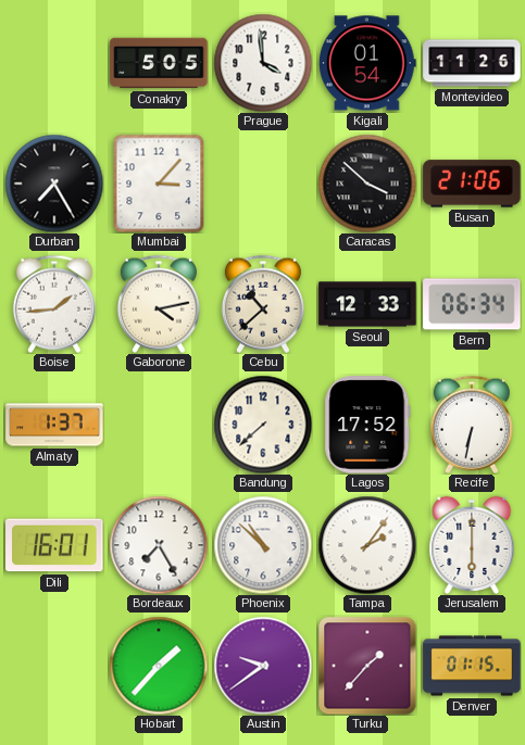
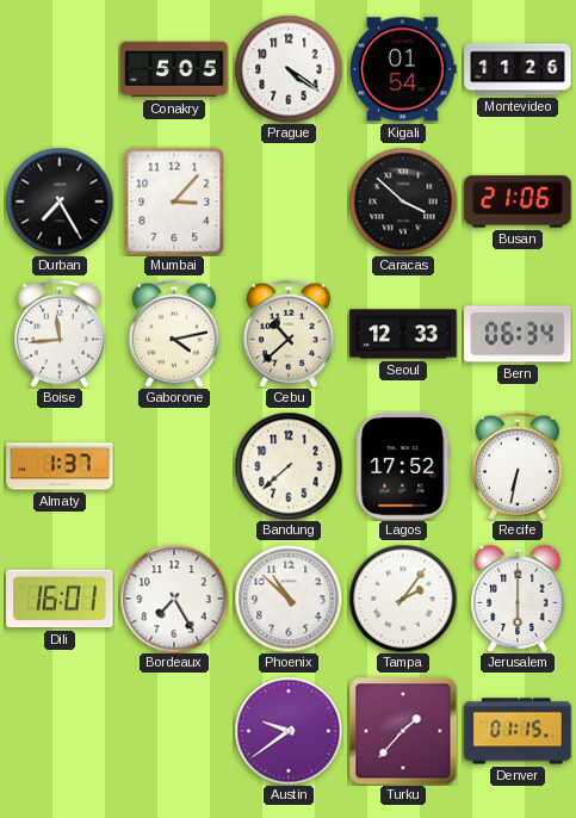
Prague: 3:59 -> 4:21 (289, 69)
Boise: 1:44 -> 11:44 (60, 334)
Hobart: 1:37 -> none (159, 666)
